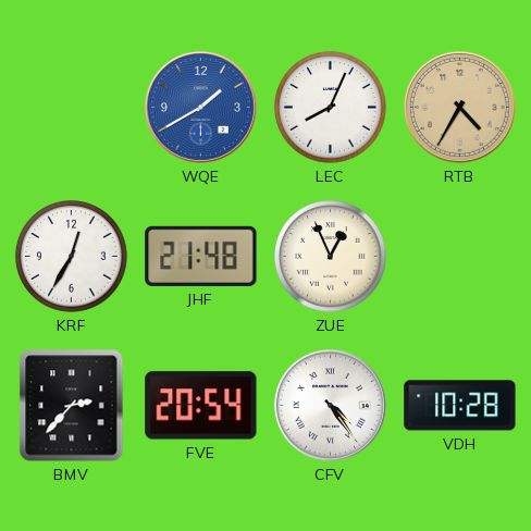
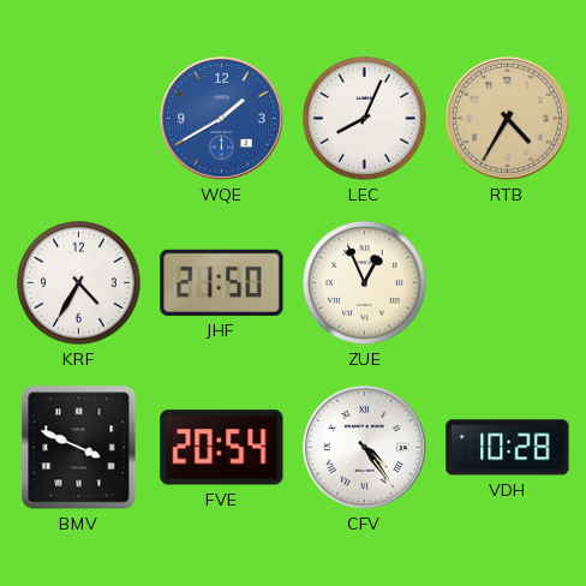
KRF: 12:35 -> 4:35 (79, 283)
JHF: 21:48 -> 21:50 (222, 282)
BMV: 2:37 -> 3:49 (79, 448)
